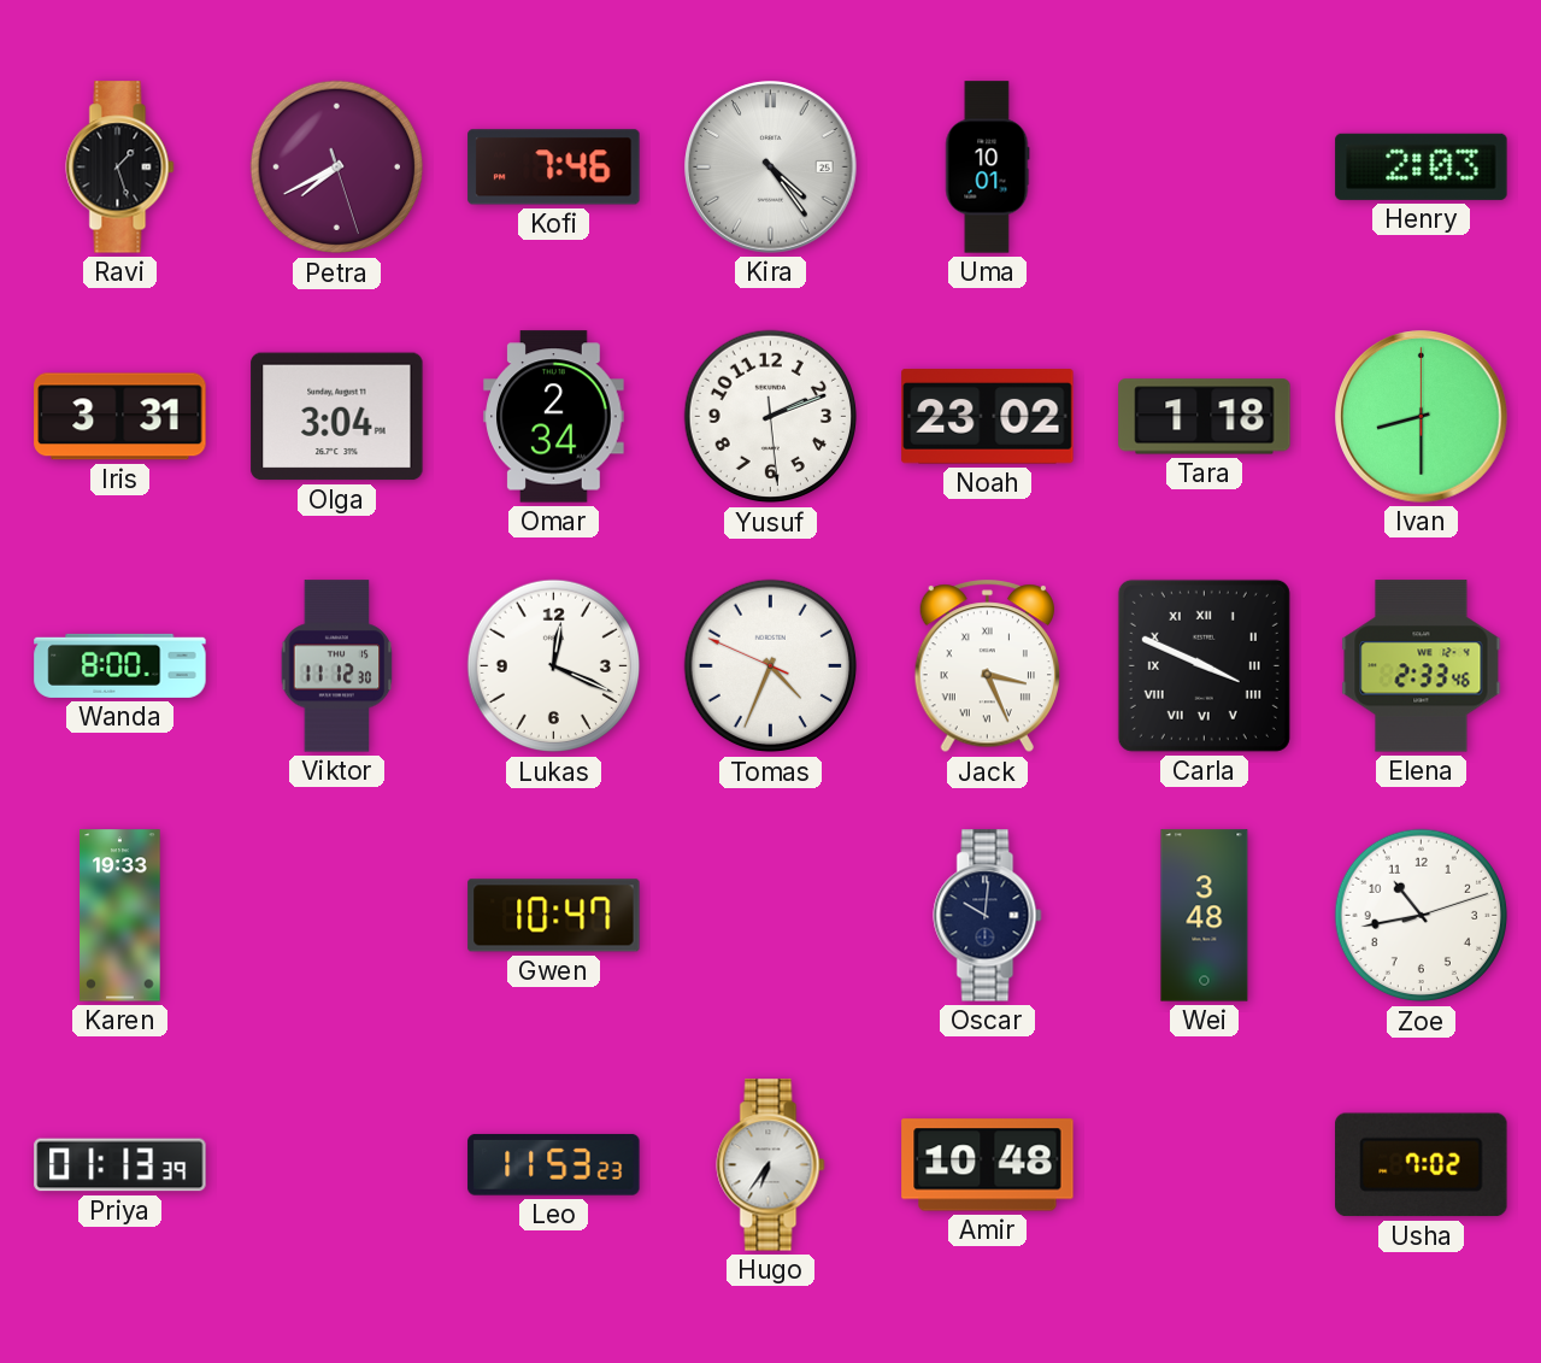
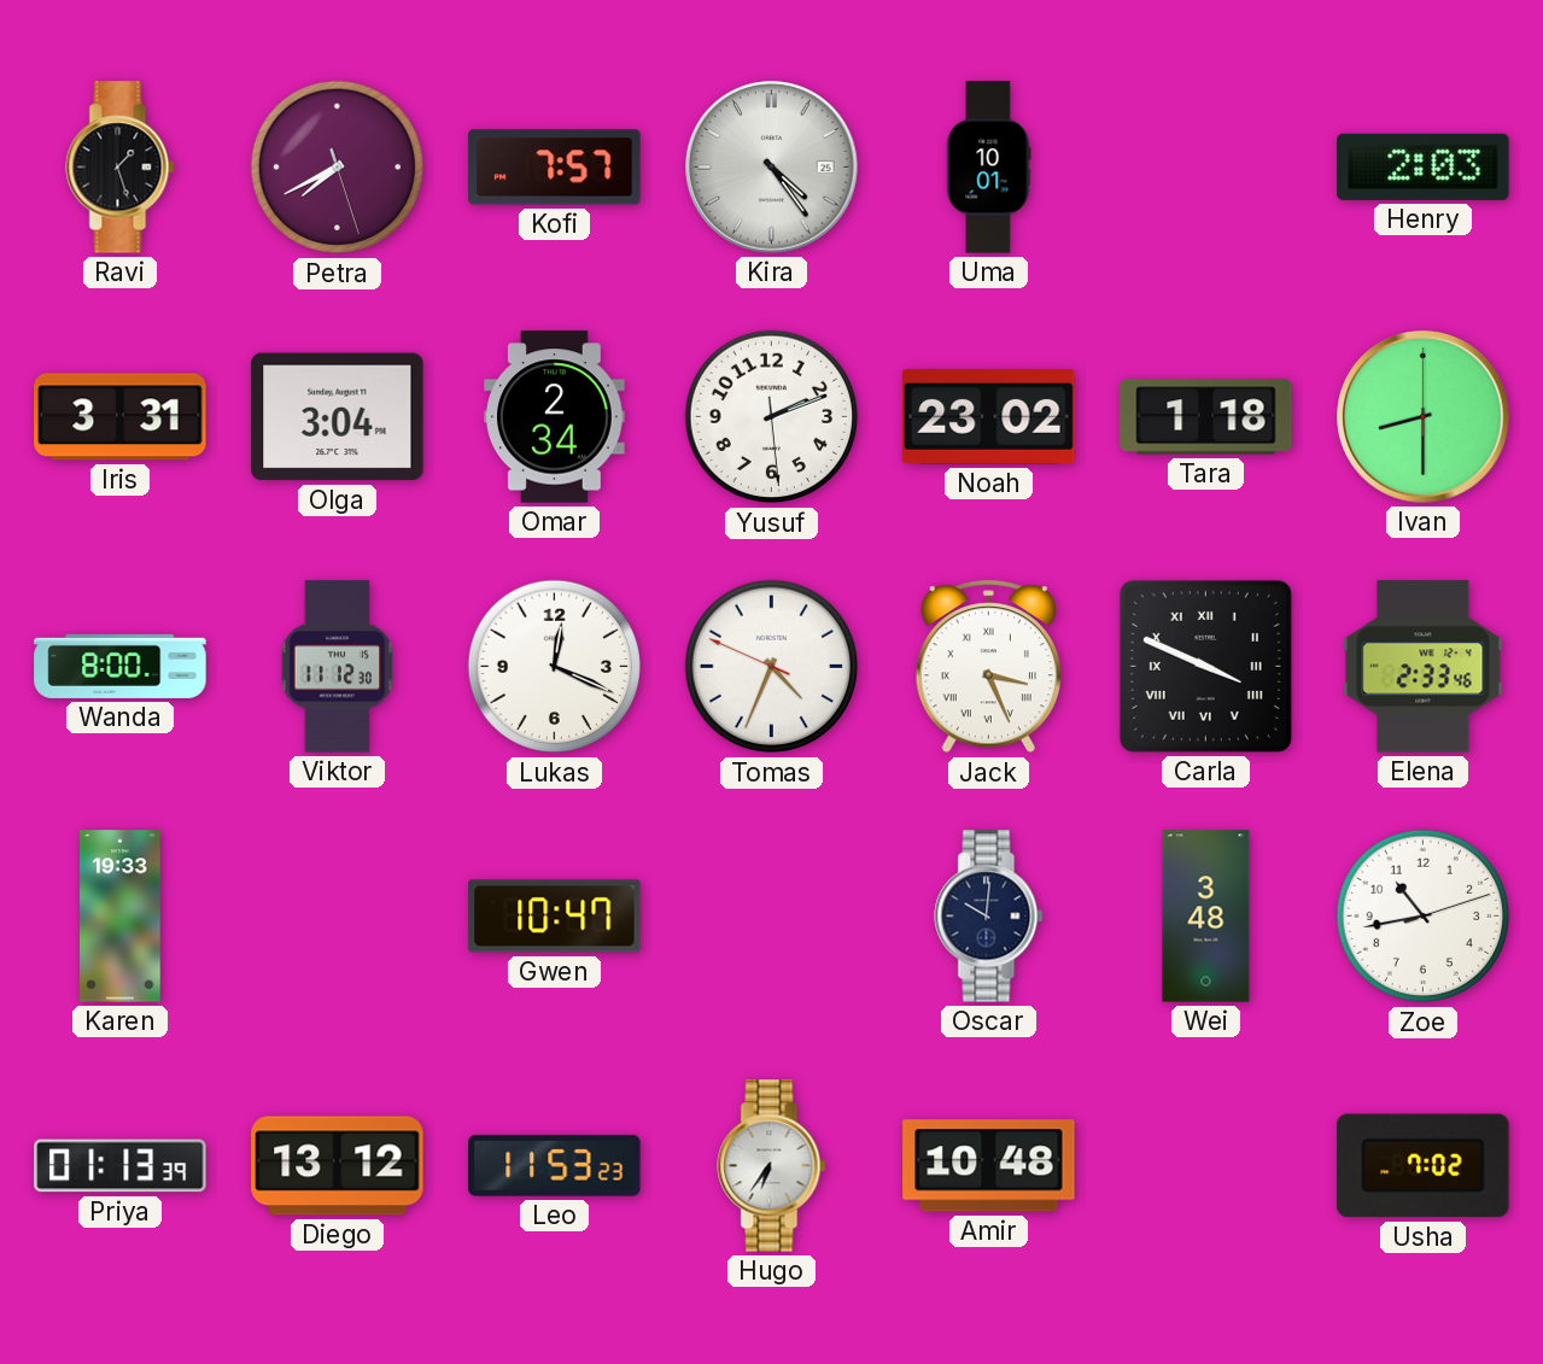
Kofi: 7:46 -> 7:57 (555, 168)
Diego: none -> 13:12 (338, 1166)
